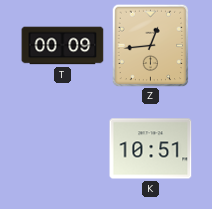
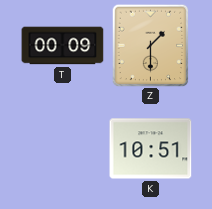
Z: 12:44 -> 1:30 (151, 45)
